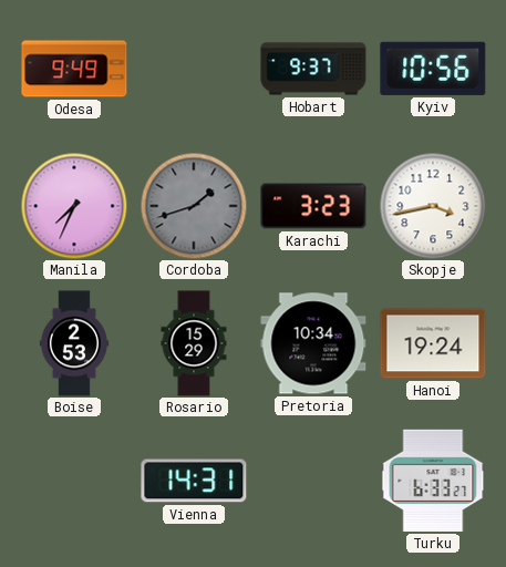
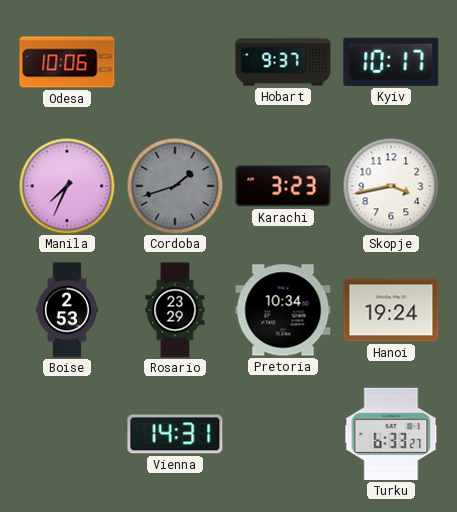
Odesa: 9:49 -> 10:06 (67, 62)
Kyiv: 10:56 -> 10:17 (391, 62)
Rosario: 15:29 -> 23:29 (175, 310)
